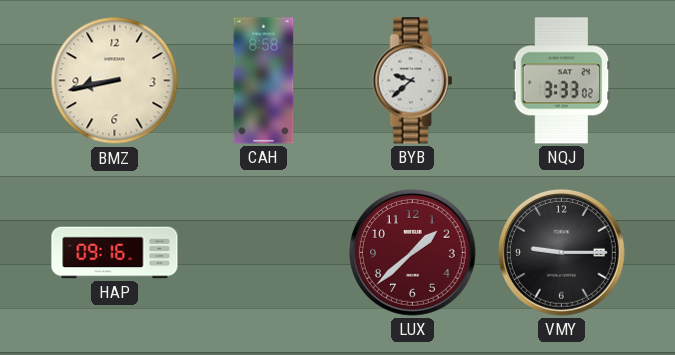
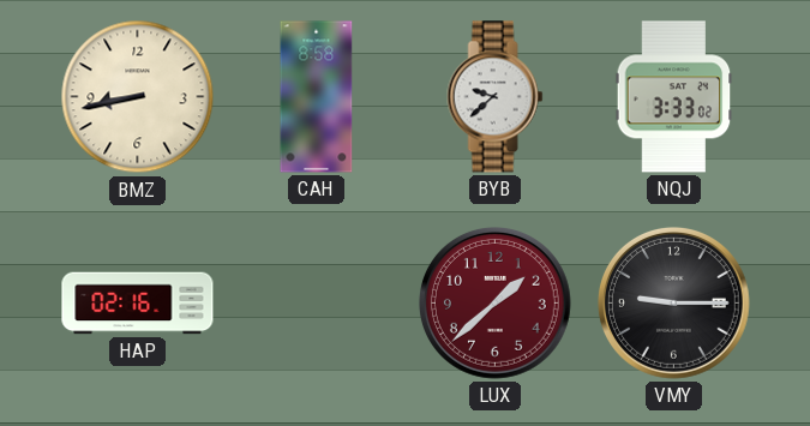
HAP: 09:16 -> 02:16 (138, 304)
